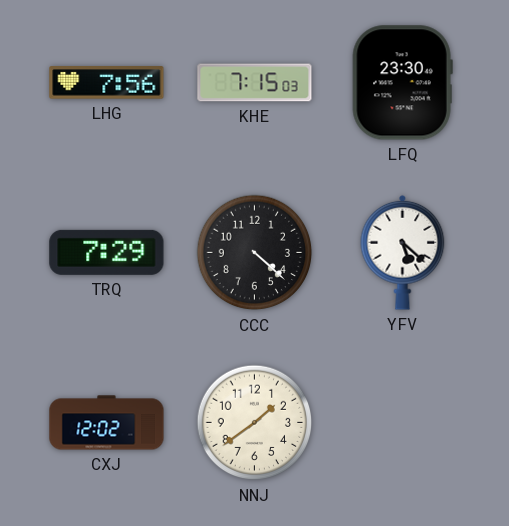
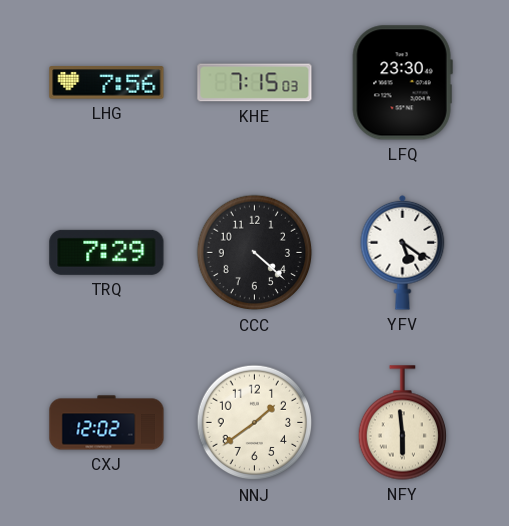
YFV: 5:22 -> 5:21 (403, 252)
NFY: none -> 5:59 (402, 423)
